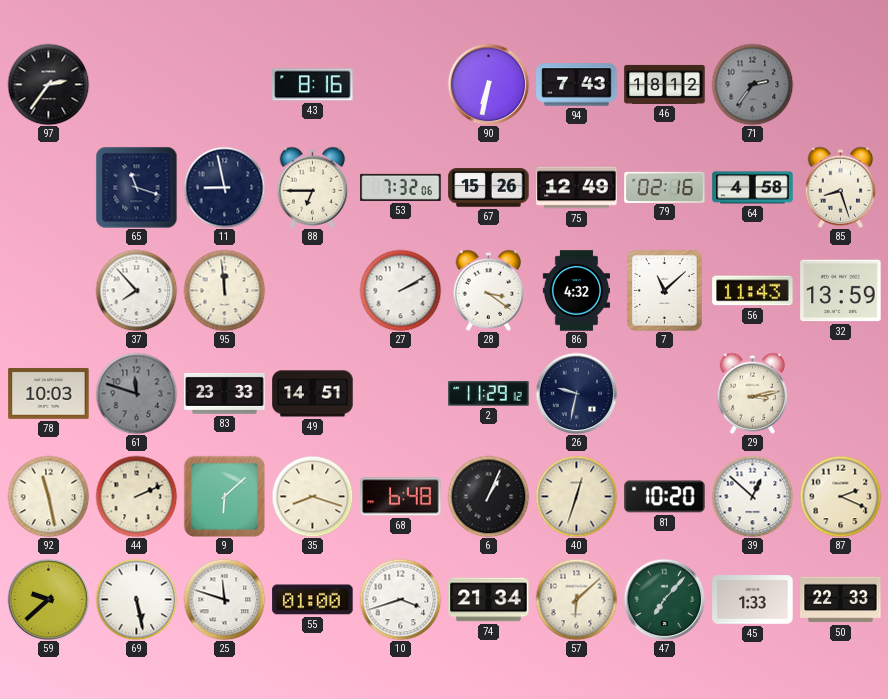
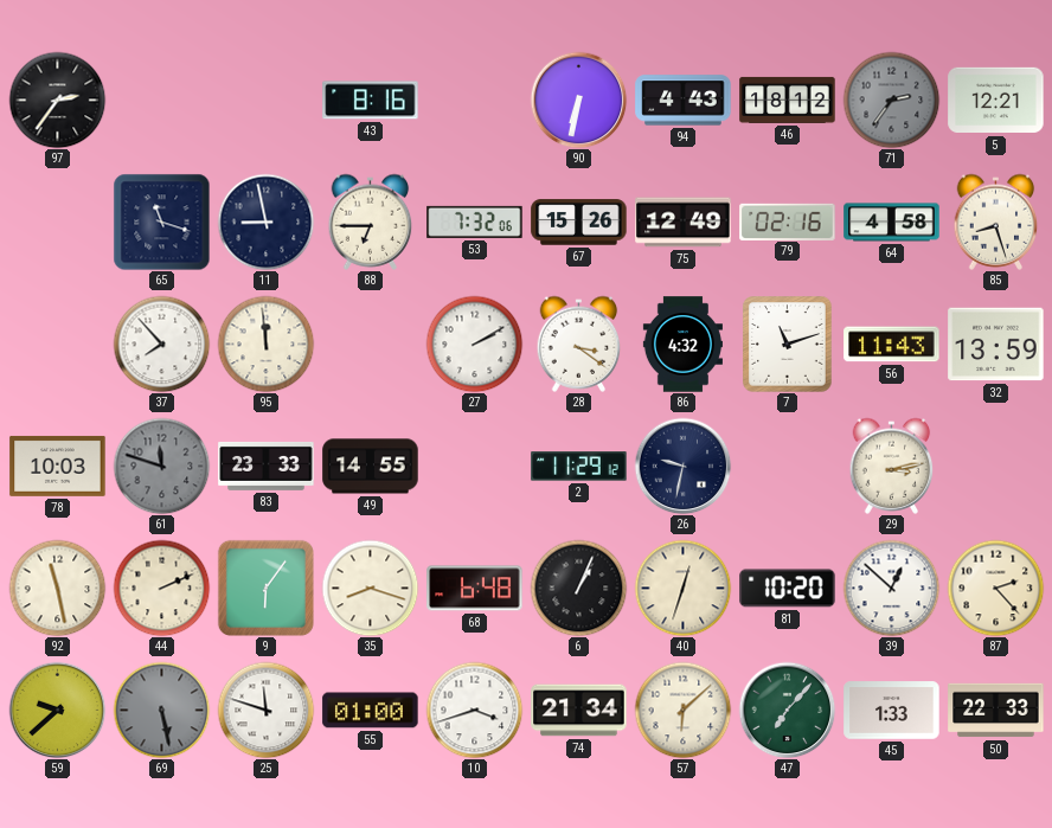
94: 7:43 -> 4:43 (684, 101)
5: none -> 12:21 (996, 101)
7: 11:08 -> 11:12 (788, 345)
49: 14:51 -> 14:55 (371, 467)
9: 6:08 -> 6:06 (265, 588)
87: 2:19 -> 2:23 (995, 588)
69 dial: white -> grey (161, 710)
